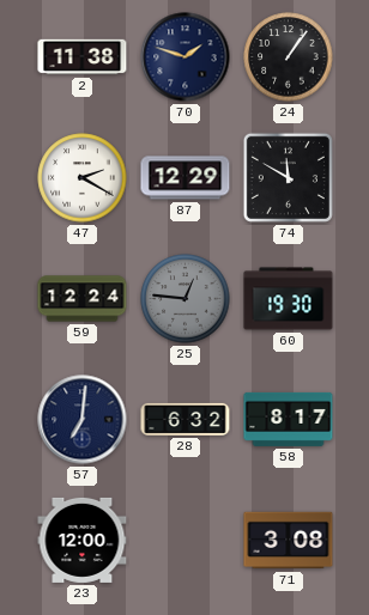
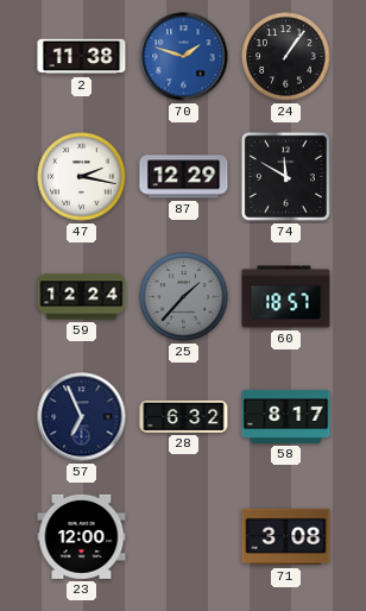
70 dial: navy -> blue (184, 57)
47: 2:20 -> 2:17 (82, 177)
25: 12:46 -> 1:37 (184, 297)
60: 19:30 -> 18:57 (286, 297)
57: 7:01 -> 6:56 (82, 417)
